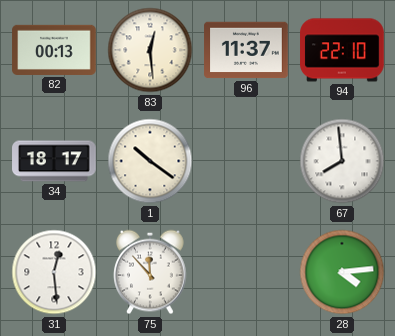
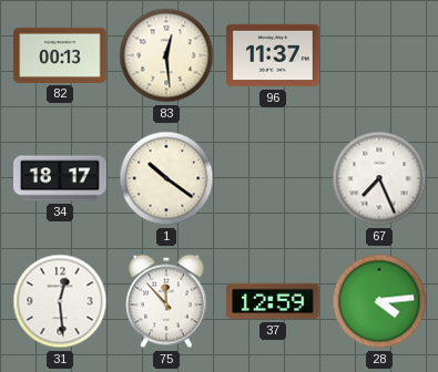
94: 22:10 -> none (342, 50)
67: 7:59 -> 7:26 (379, 178)
37: none -> 12:59 (273, 301)
